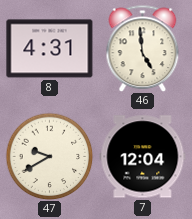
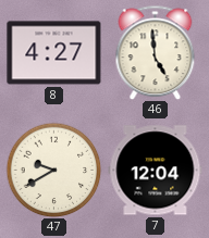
8: 4:31 -> 4:27 (54, 53)
